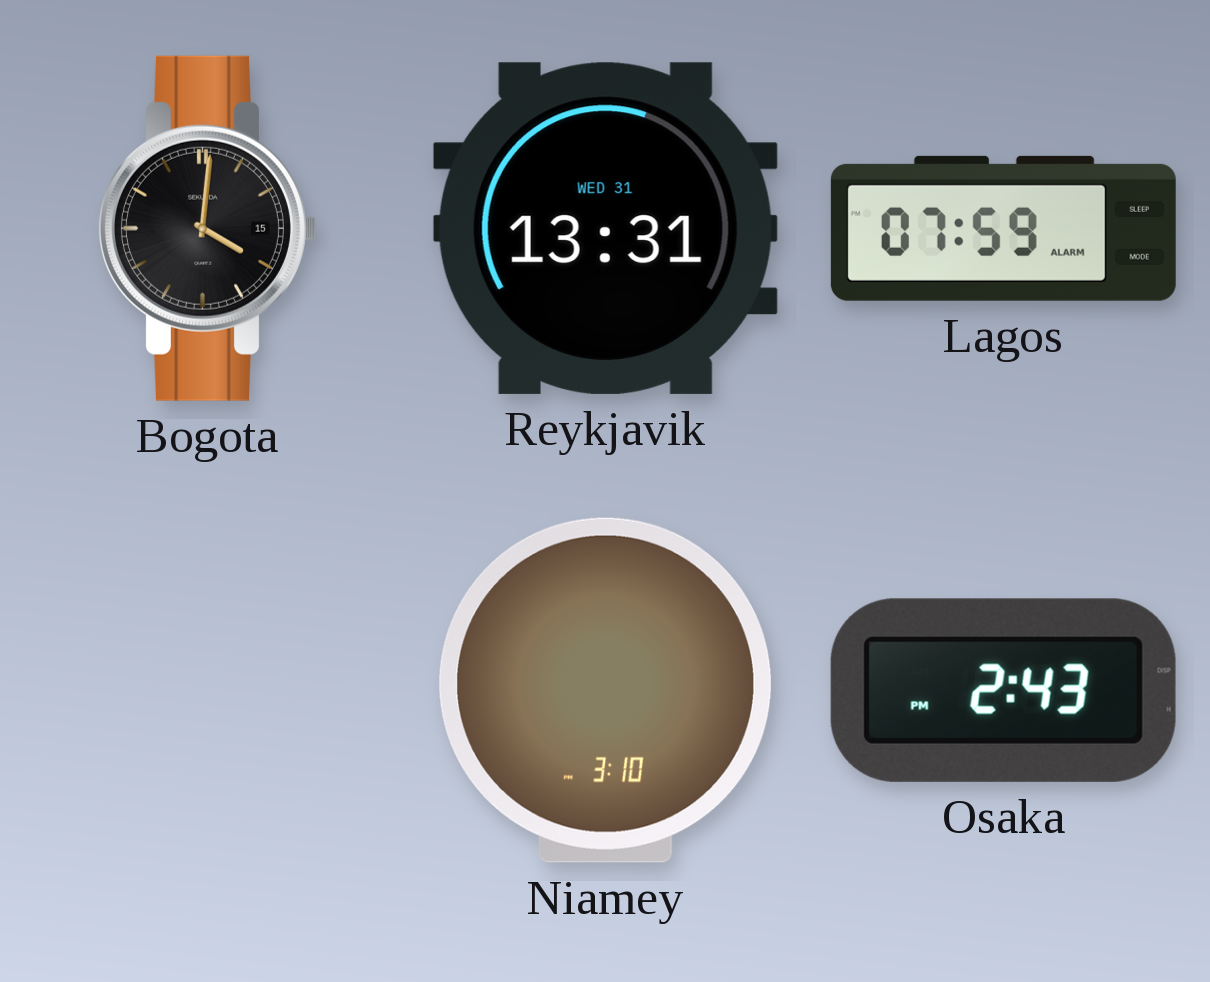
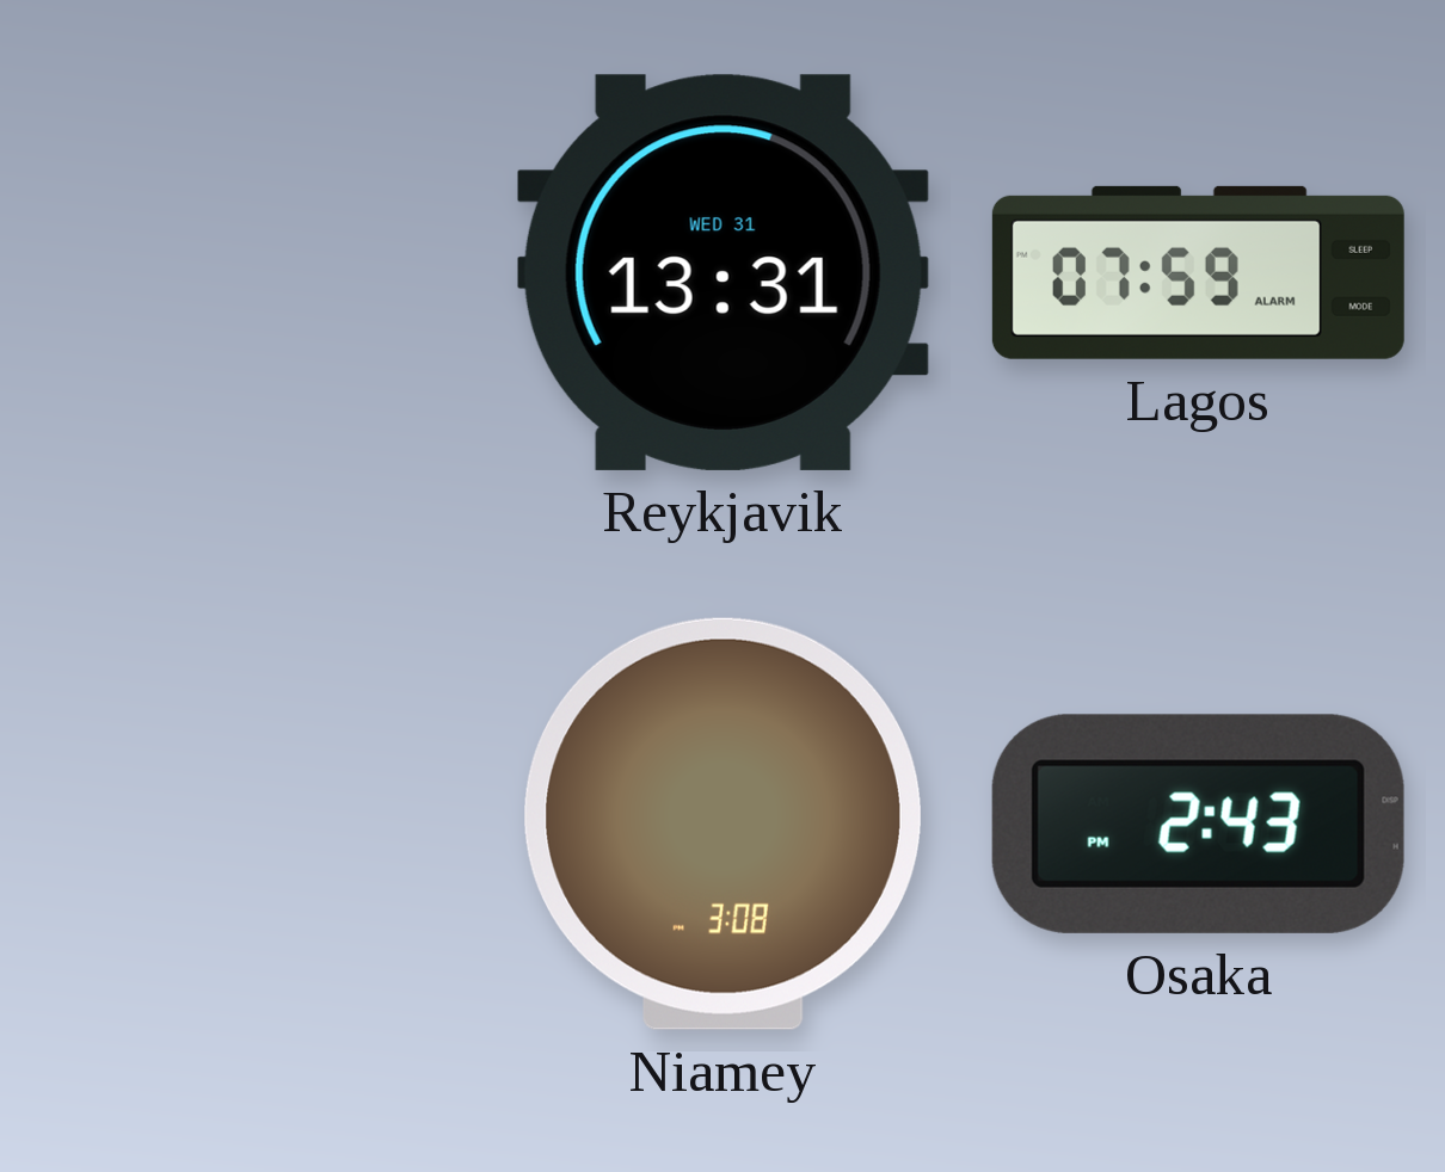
Bogota: 4:01 -> none (208, 228)
Niamey: 3:10 -> 3:08 (722, 824)
